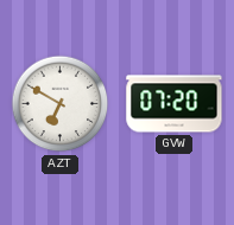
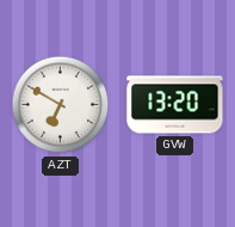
GVW: 07:20 -> 13:20 (175, 105)
